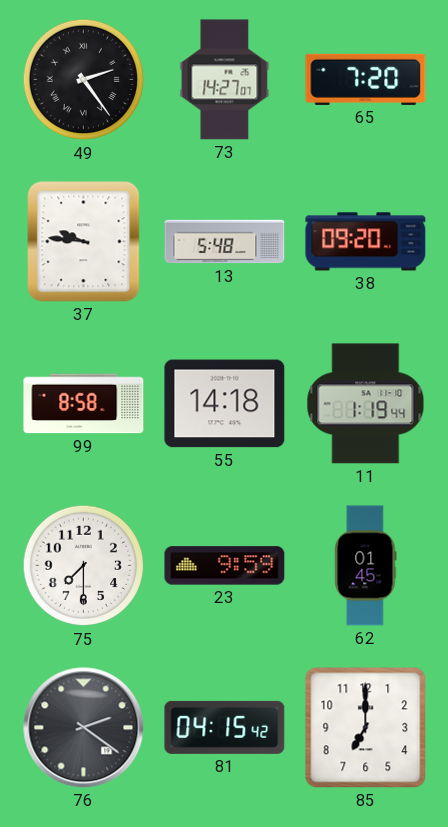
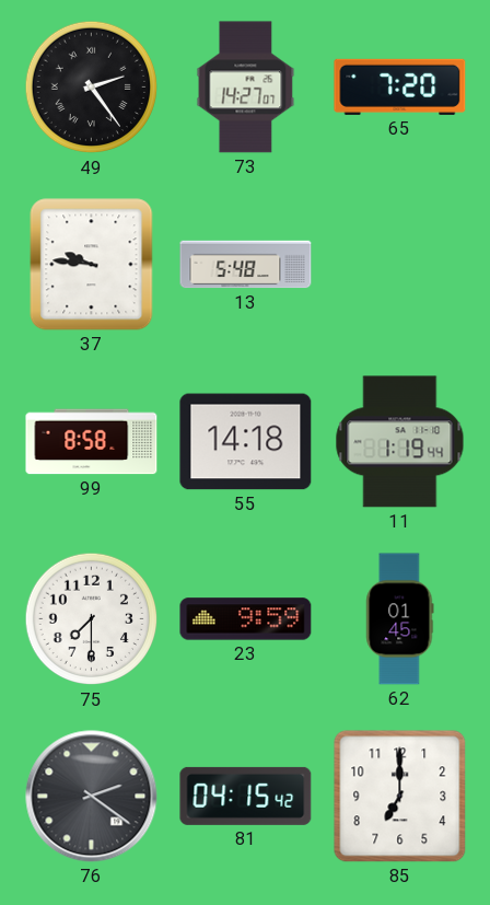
38: 09:20 -> none (366, 242)
